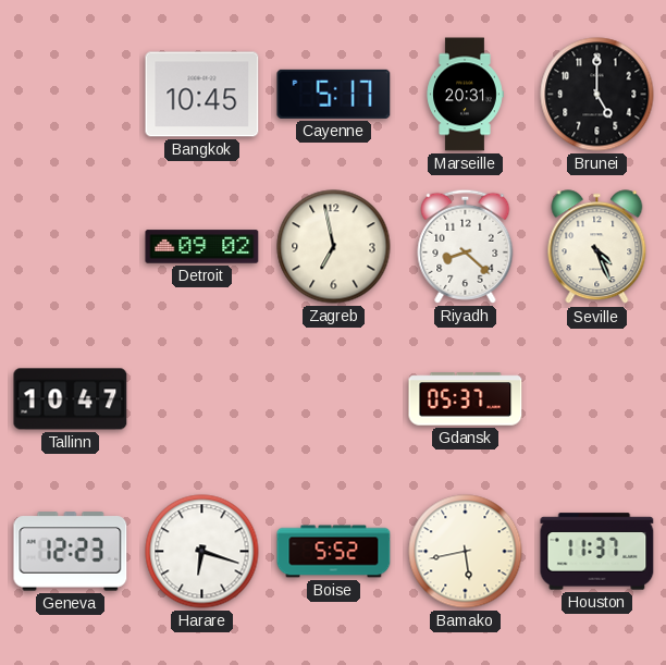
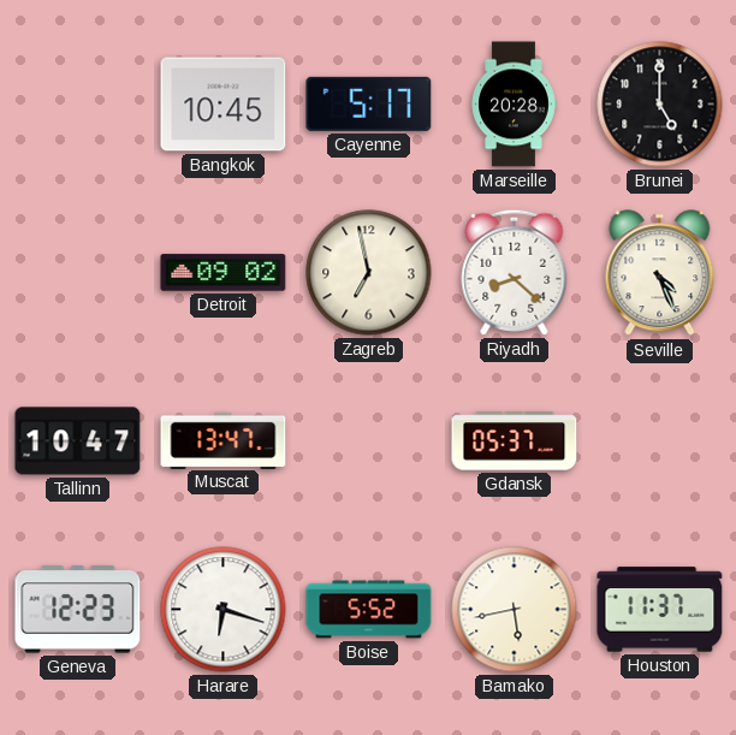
Marseille: 20:31 -> 20:28 (514, 105)
Muscat: none -> 13:47 (224, 440)
